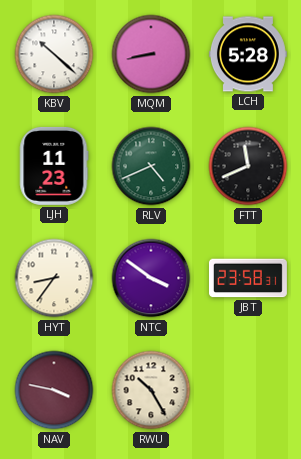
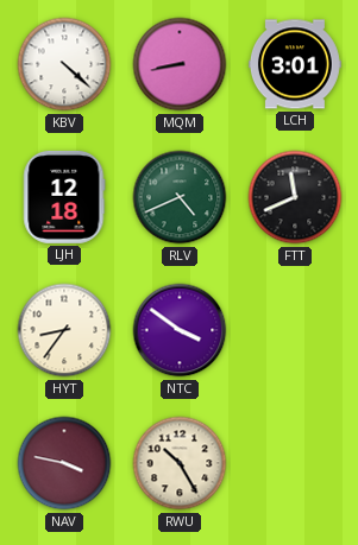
KBV: 10:22 -> 4:22 (64, 64)
LCH: 5:28 -> 3:01 (295, 64)
LJH: 11:23 -> 12:18 (64, 197)
JBT: 23:58 -> none (248, 278)
